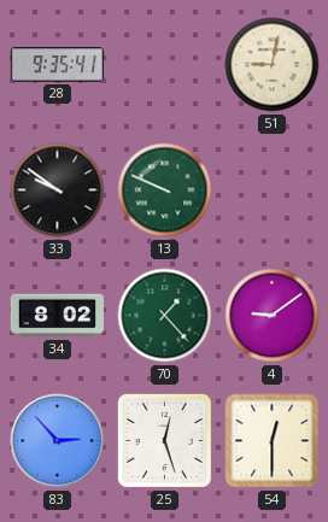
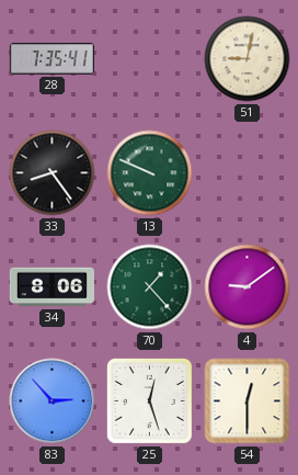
28: 9:35 -> 7:35 (51, 59)
33: 9:51 -> 8:24 (53, 173)
34: 8:02 -> 8:06 (51, 287)
